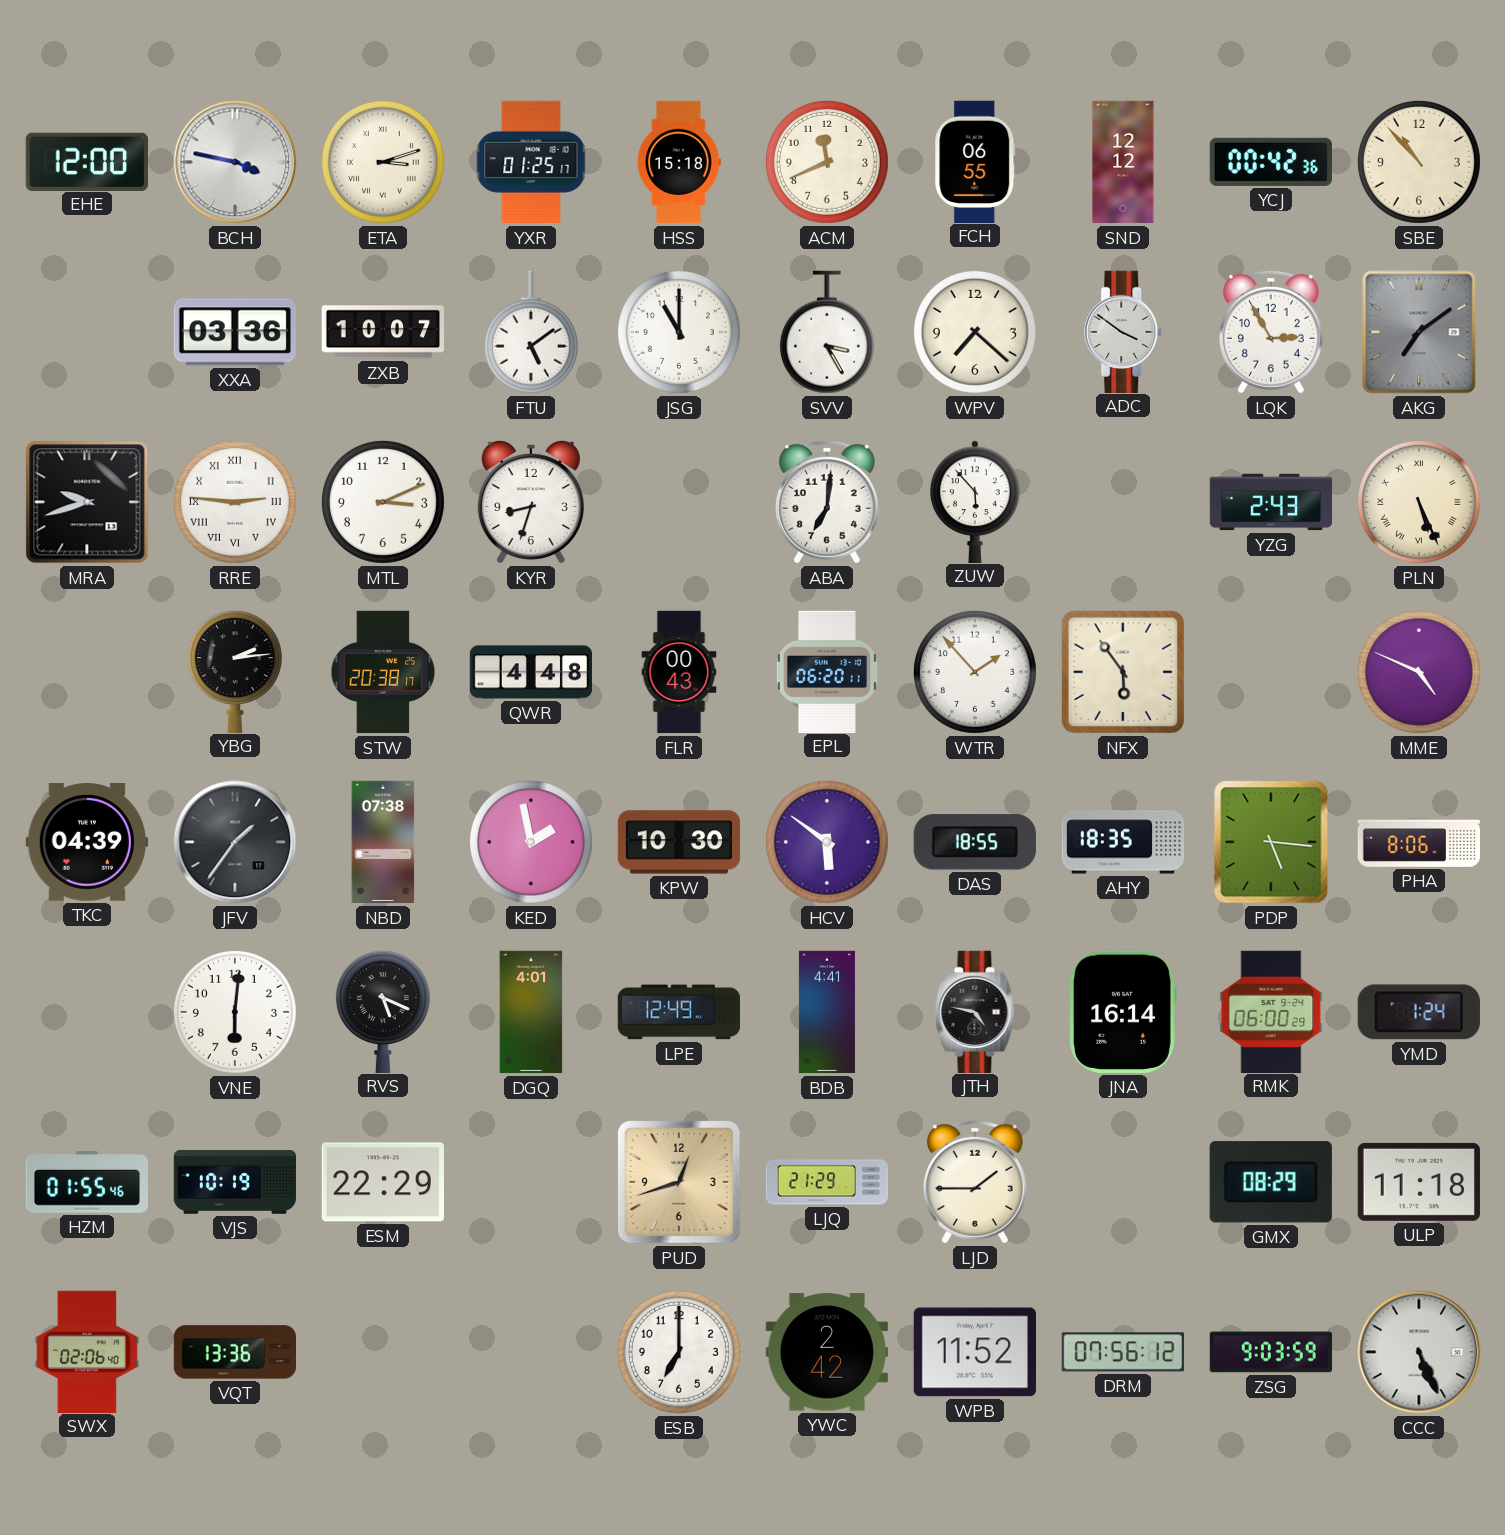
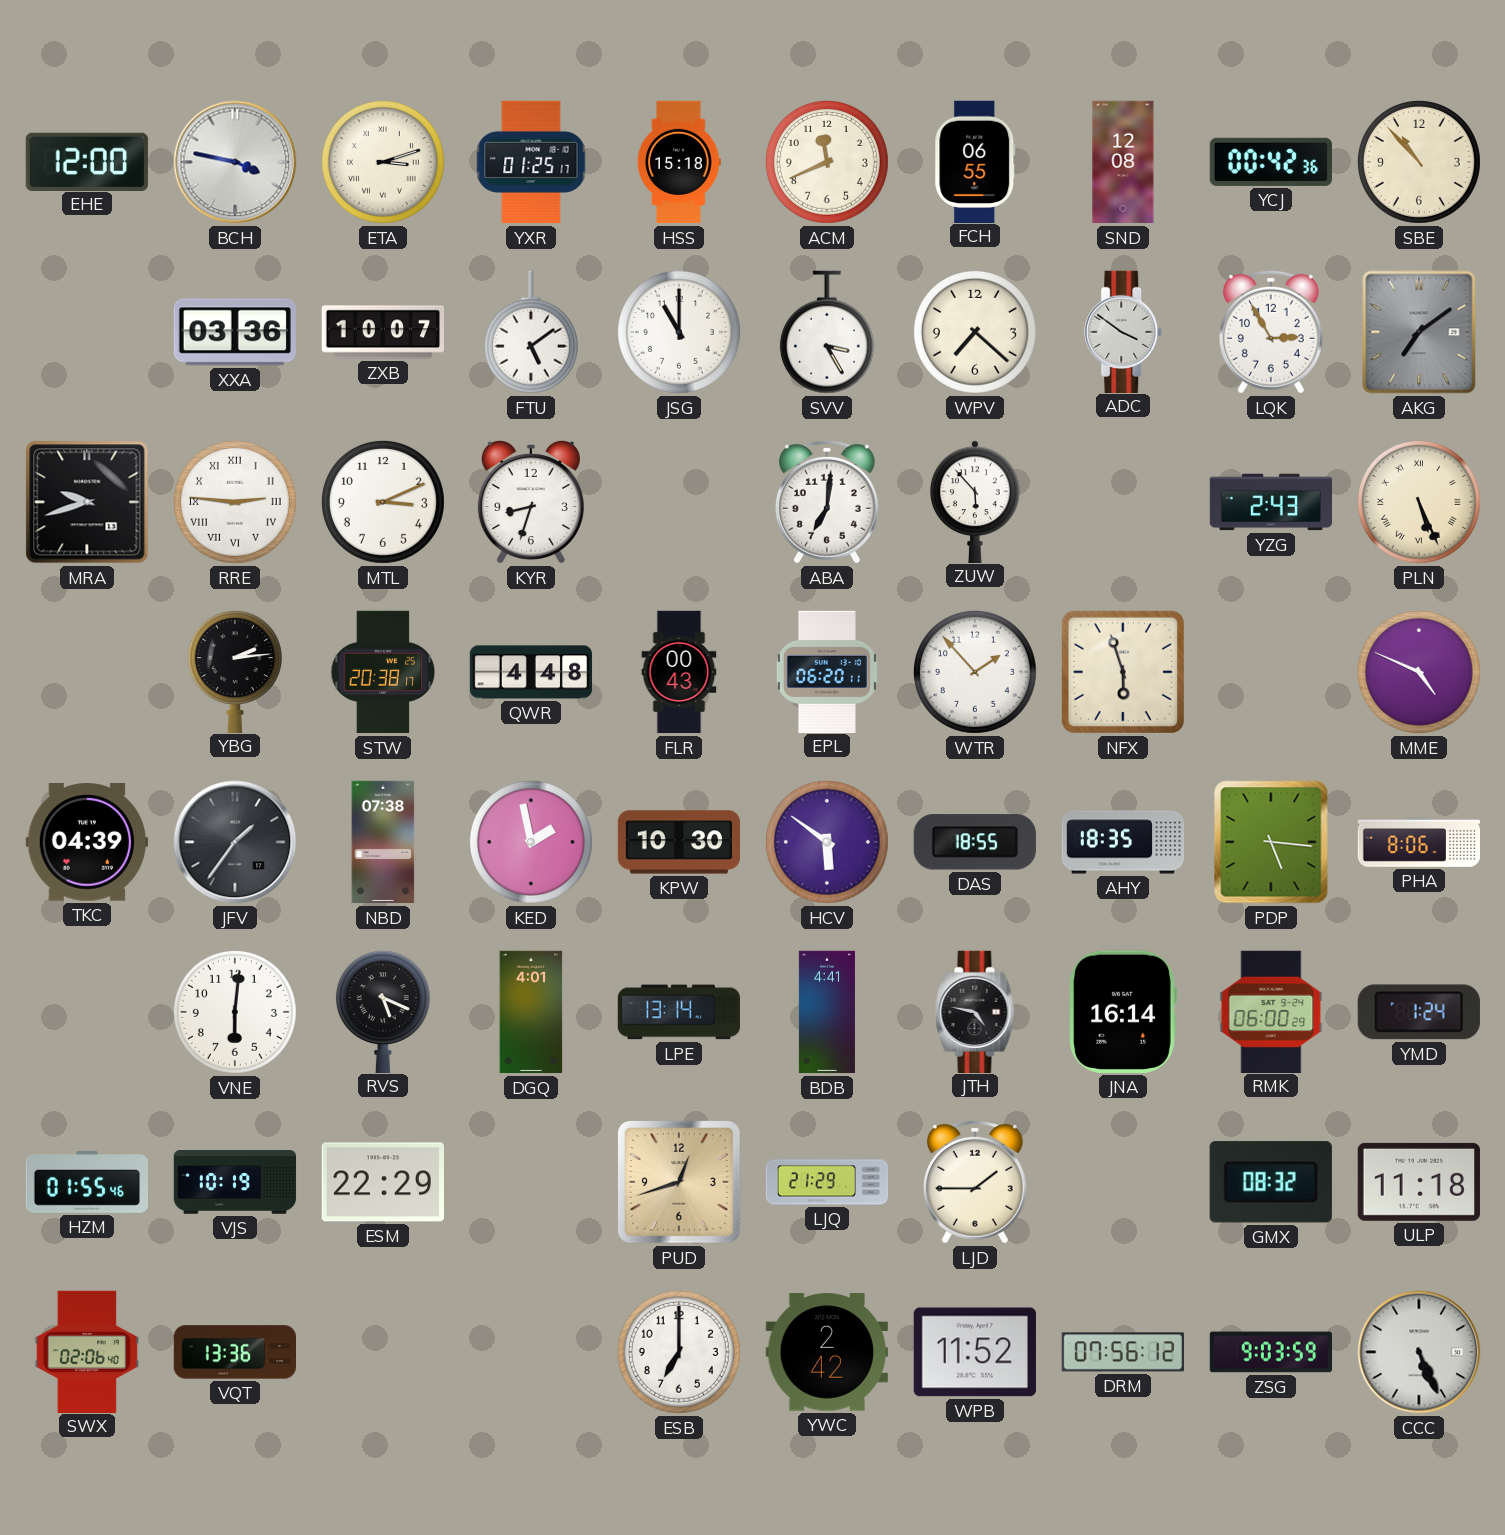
SND: 12:12 -> 12:08 (1123, 162)
NFX: 5:54 -> 5:57 (1123, 672)
LPE: 12:49 -> 13:14 (678, 1012)
GMX: 08:29 -> 08:32 (1271, 1182)
